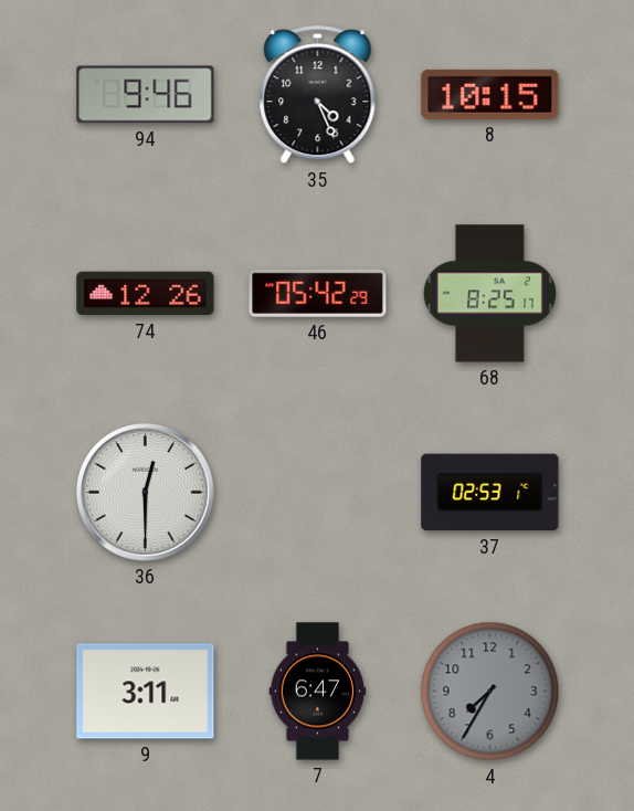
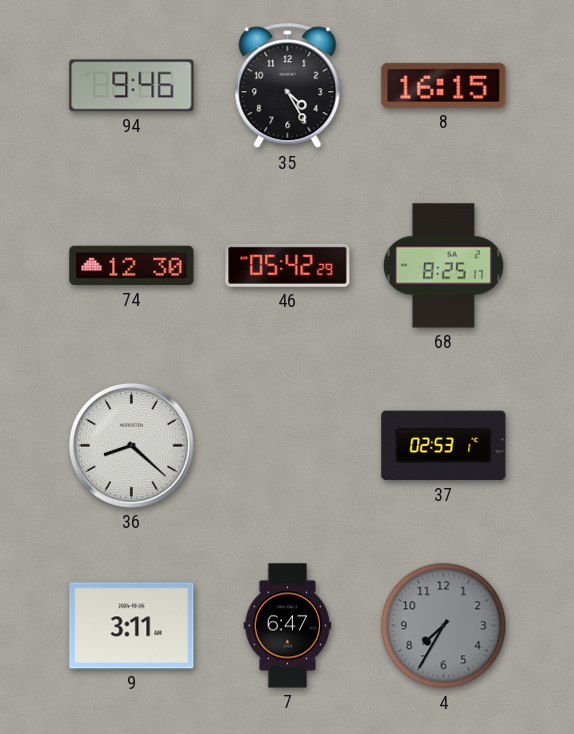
35: 4:26 -> 4:25 (288, 86)
8: 10:15 -> 16:15 (444, 85)
74: 12:26 -> 12:30 (132, 266)
36: 12:30 -> 8:22 (131, 445)
